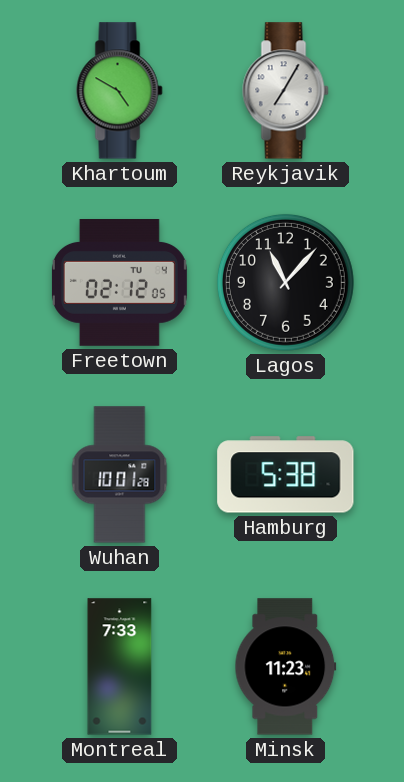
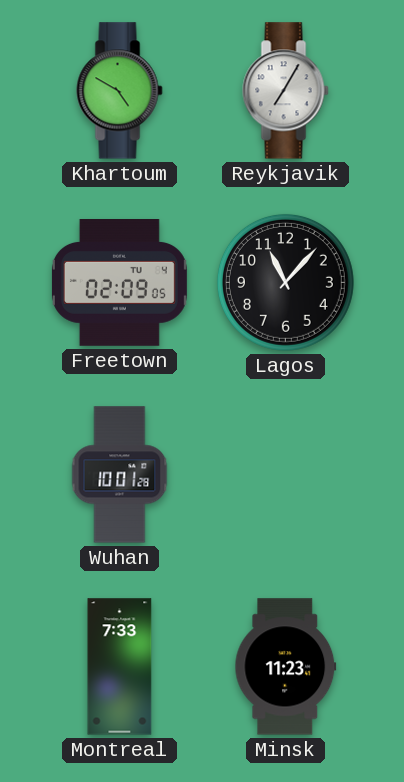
Freetown: 02:12 -> 02:09 (119, 283)
Hamburg: 5:38 -> none (286, 475)
